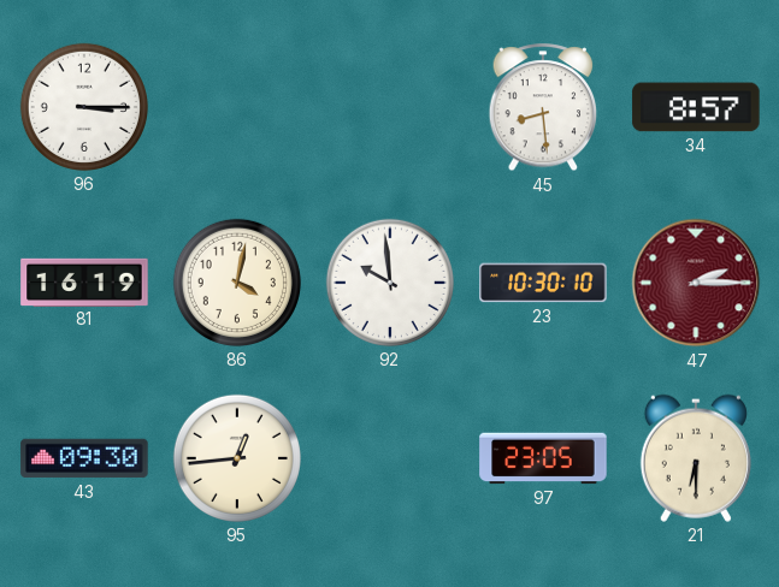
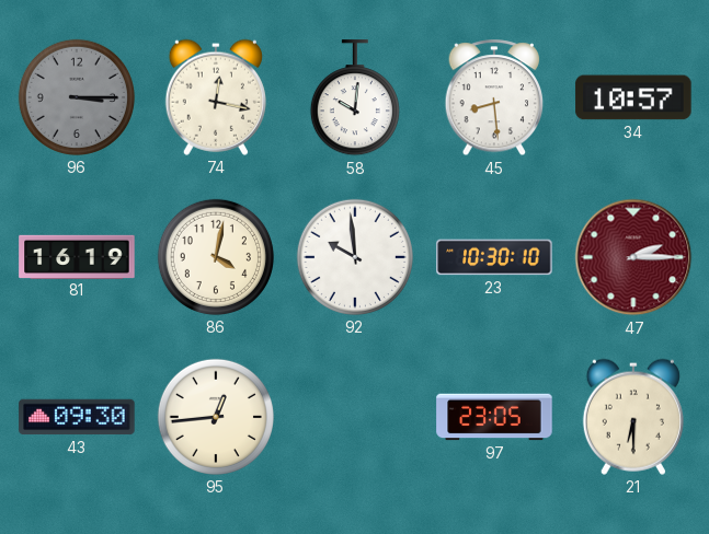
96 dial: white -> grey (77, 97)
74: none -> 12:17 (216, 97)
58: none -> 10:01 (355, 98)
34: 8:57 -> 10:57 (633, 97)
